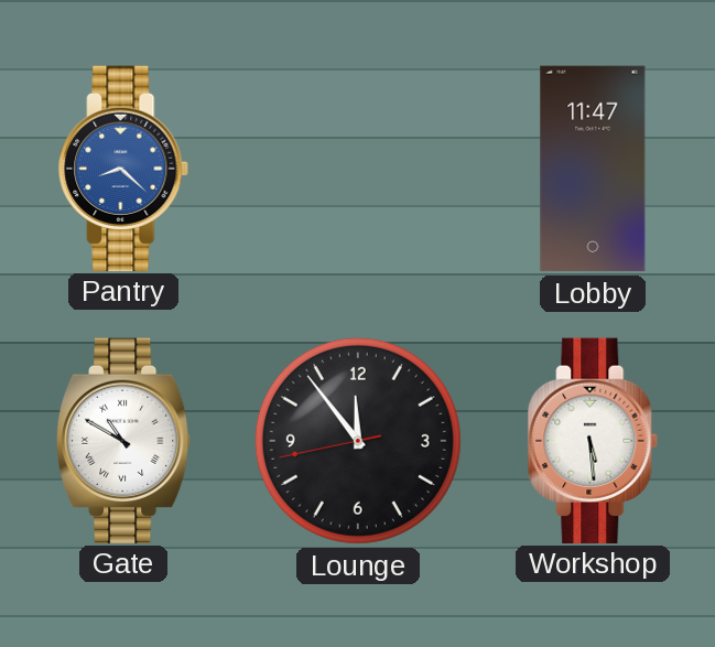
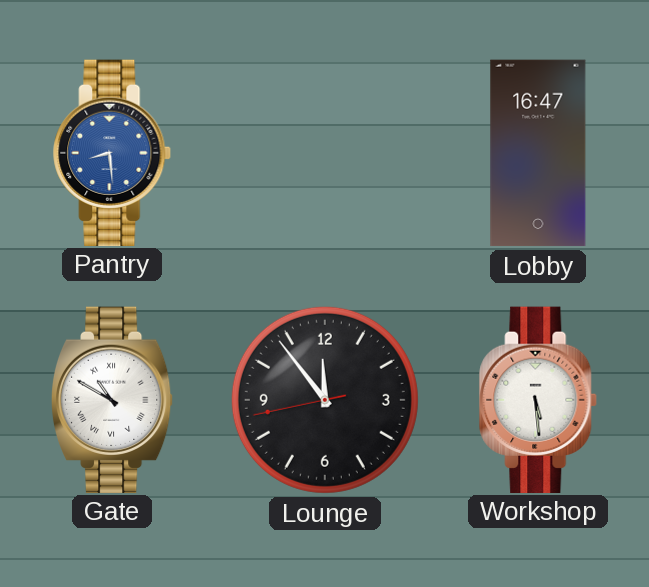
Pantry: 8:22 -> 8:29 (113, 152)
Lobby: 11:47 -> 16:47 (538, 153)
